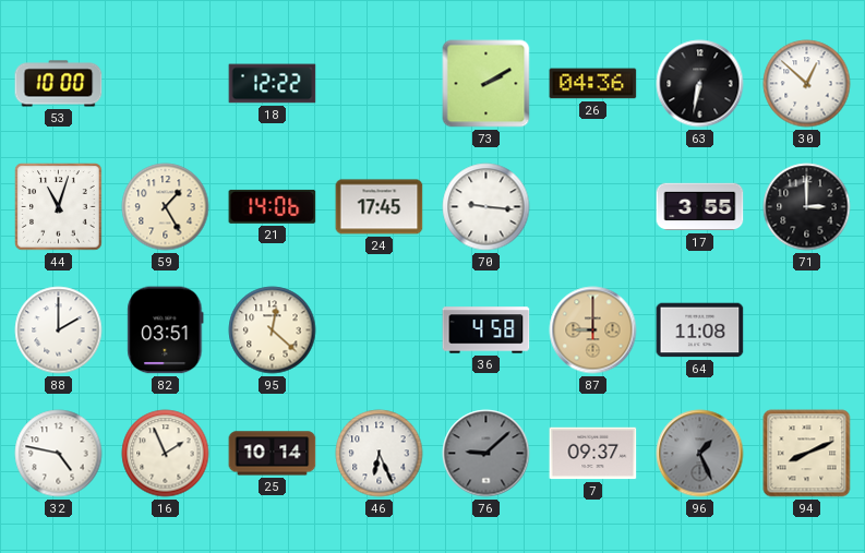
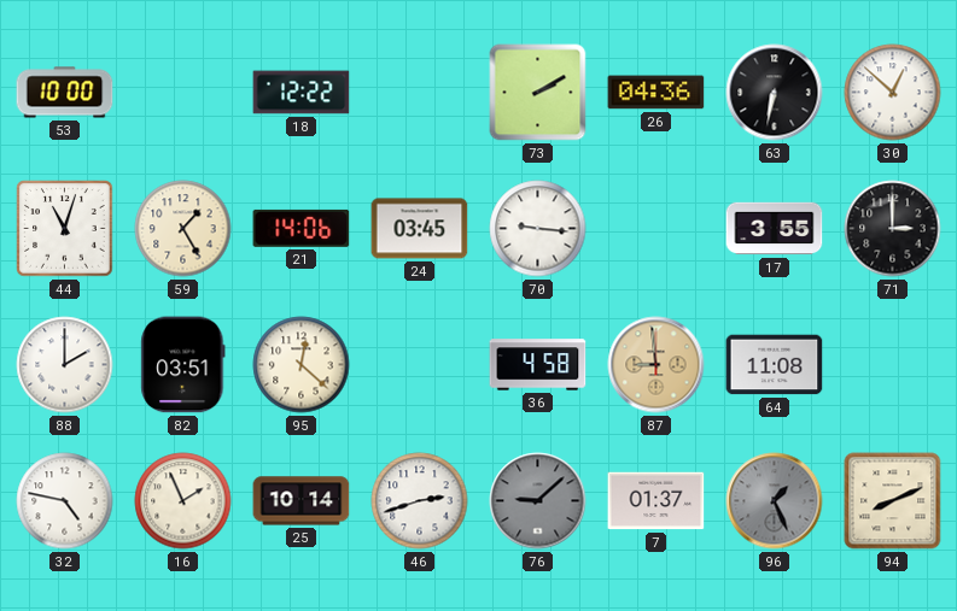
24: 17:45 -> 03:45 (420, 229)
87: 9:00 -> 8:59 (657, 365)
46: 6:26 -> 2:42 (420, 501)
7: 09:37 -> 01:37 (657, 501)
